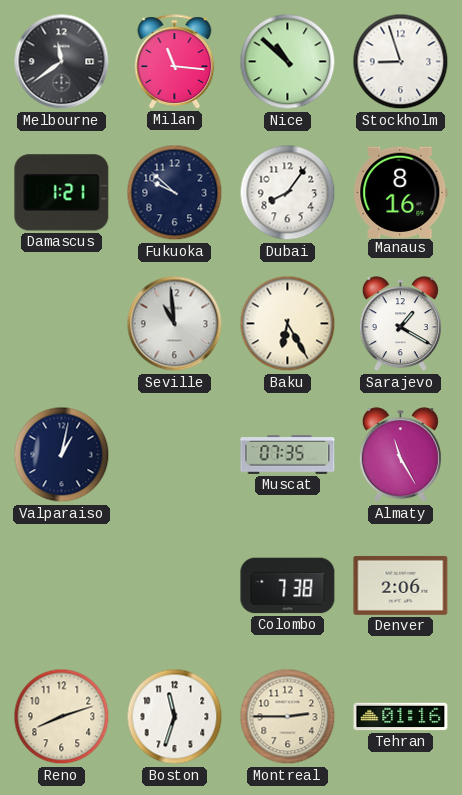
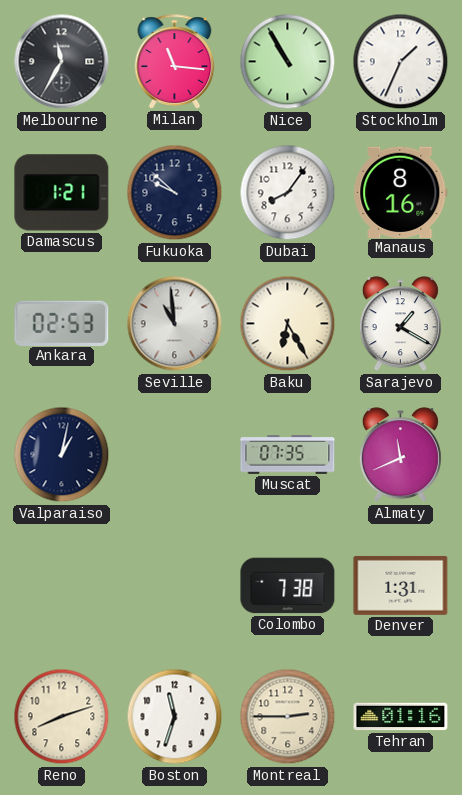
Melbourne: 11:39 -> 11:35 (62, 62)
Nice: 10:52 -> 10:55 (288, 62)
Stockholm: 8:57 -> 1:34 (401, 62)
Ankara: none -> 02:53 (62, 323)
Almaty: 11:25 -> 11:41 (400, 455)
Denver: 2:06 -> 1:31 (401, 585)
